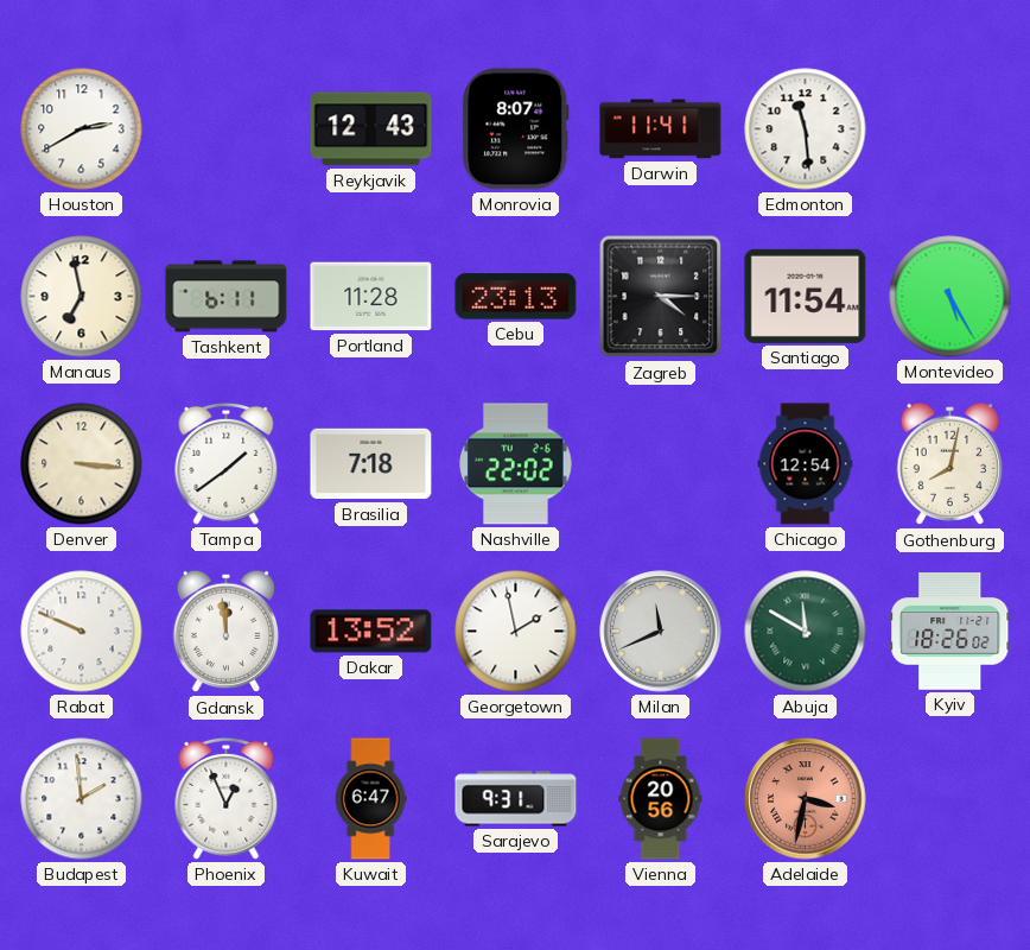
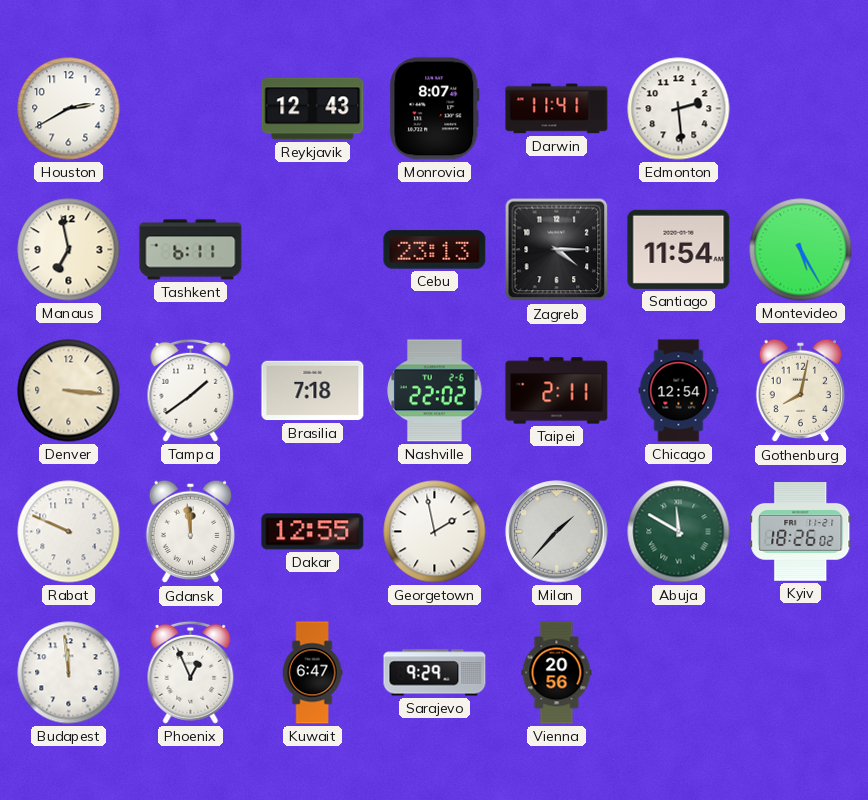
Edmonton: 11:29 -> 2:29 (679, 109)
Portland: 11:28 -> none (371, 297)
Taipei: none -> 2:11 (557, 391)
Dakar: 13:52 -> 12:55 (313, 532)
Milan: 11:41 -> 1:37 (557, 532)
Budapest: 1:59 -> 11:59 (69, 673)
Sarajevo: 9:31 -> 9:29 (435, 673)
Adelaide: 3:32 -> none (806, 799)
